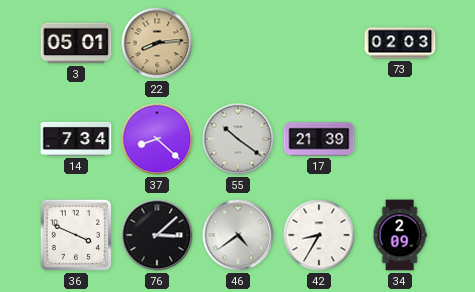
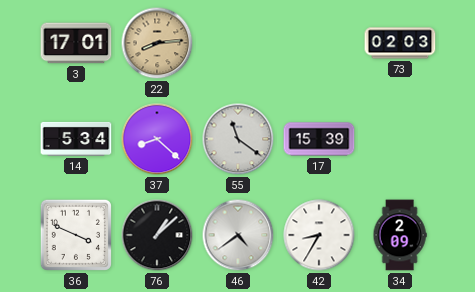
3: 05:01 -> 17:01 (76, 43)
14: 7:34 -> 5:34 (76, 139)
55: 10:21 -> 11:21 (238, 139)
17: 21:39 -> 15:39 (319, 139)
76: 3:08 -> 1:08 (157, 235)
